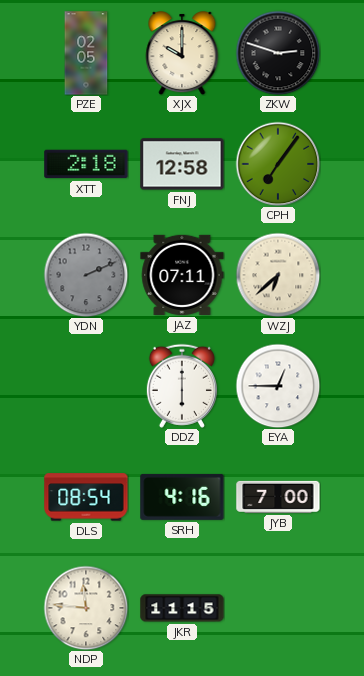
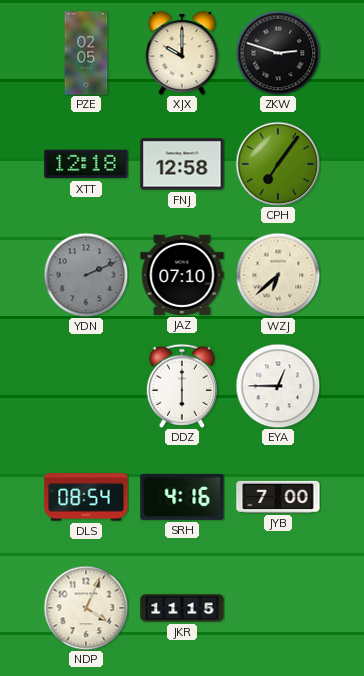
XTT: 2:18 -> 12:18 (86, 164)
JAZ: 07:11 -> 07:10 (182, 275)
NDP: 11:46 -> 4:04 (86, 608)
